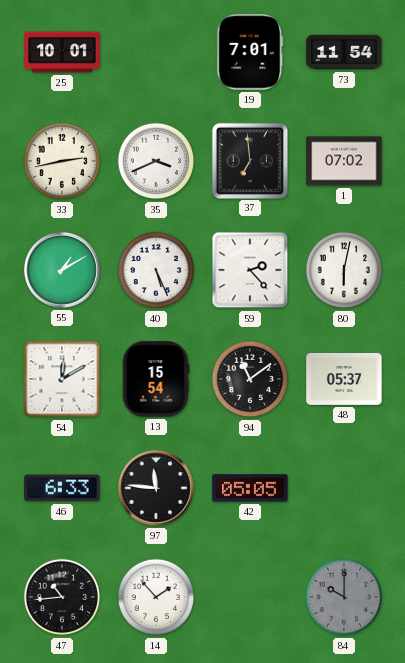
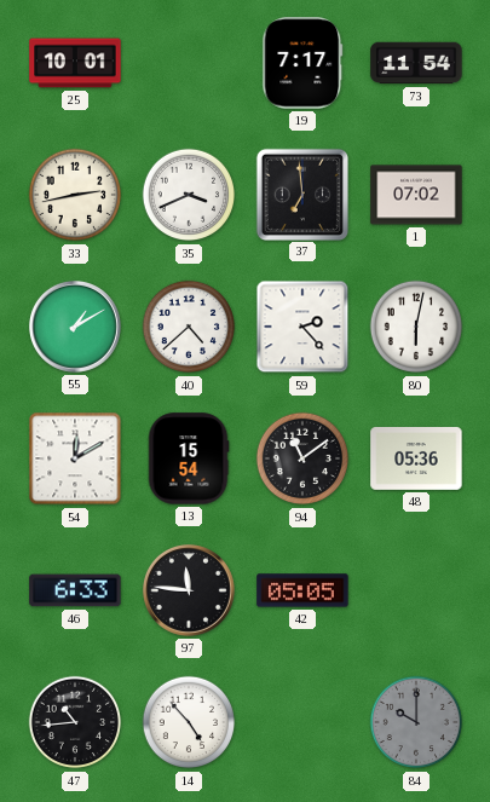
19: 7:01 -> 7:17 (302, 63)
40: 5:26 -> 4:38 (189, 327)
48: 05:37 -> 05:36 (416, 458)
14: 1:53 -> 4:53 (189, 722)
